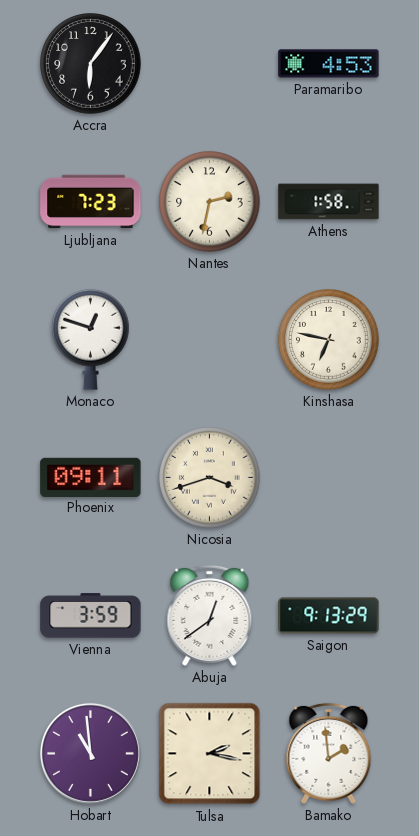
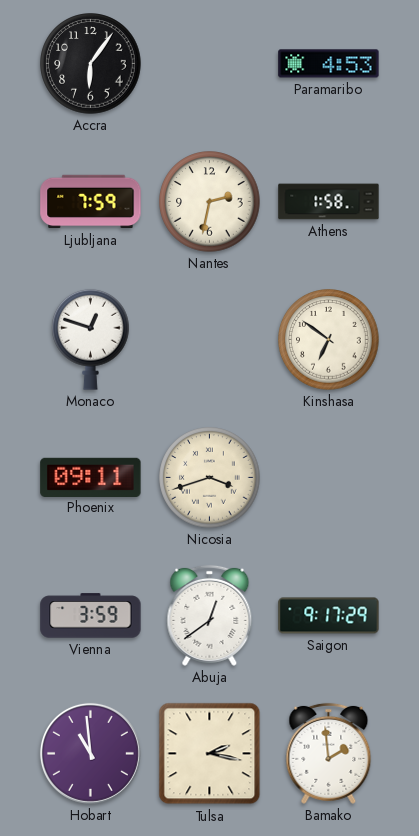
Ljubljana: 7:23 -> 7:59 (91, 202)
Kinshasa: 6:47 -> 6:51 (329, 340)
Saigon: 9:13 -> 9:17 (329, 616)
